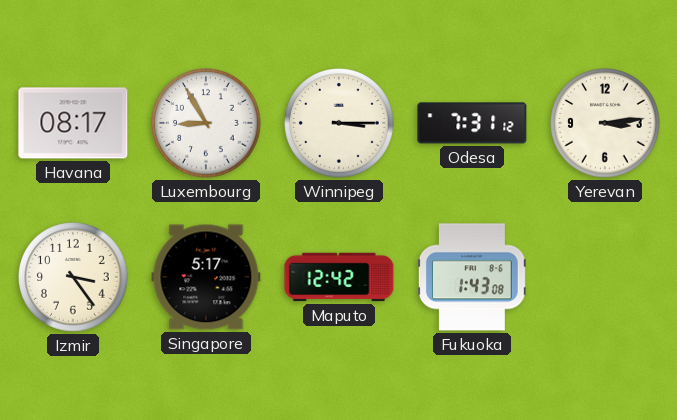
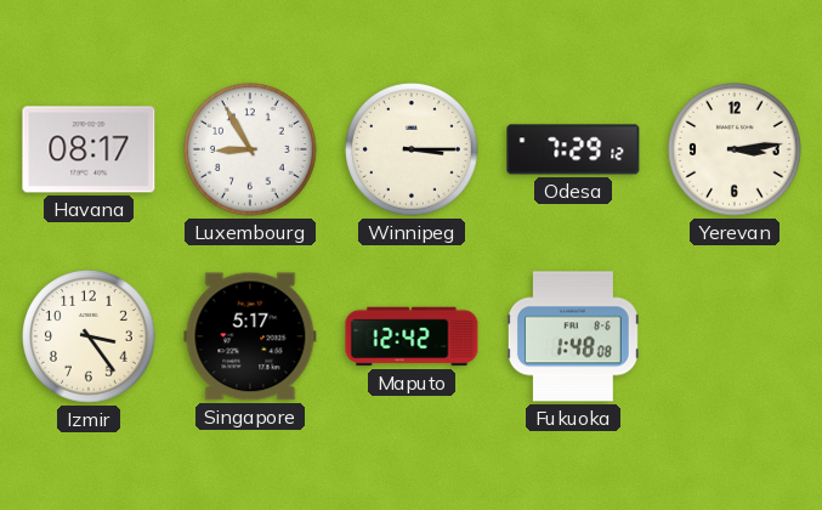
Odesa: 7:31 -> 7:29 (573, 149)
Fukuoka: 1:43 -> 1:48 (573, 336)
